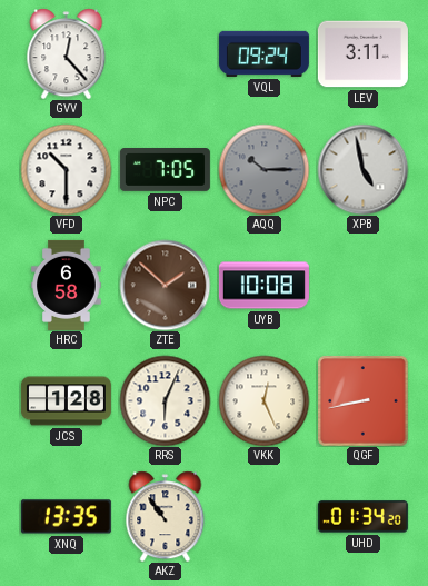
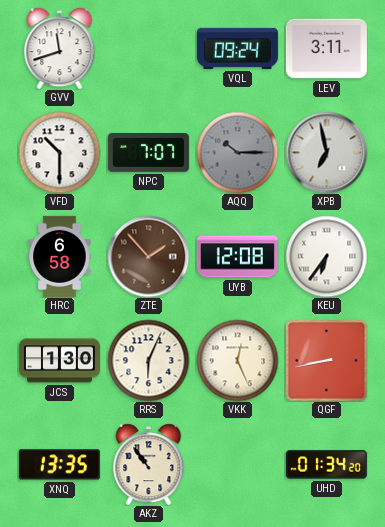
GVV: 12:23 -> 11:42 (60, 48)
NPC: 7:05 -> 7:07 (148, 153)
XPB: 4:58 -> 6:58 (326, 152)
ZTE: 1:52 -> 1:53 (148, 256)
UYB: 10:08 -> 12:08 (237, 257)
KEU: none -> 6:36 (326, 256)
JCS: 1:28 -> 1:30 (59, 361)
